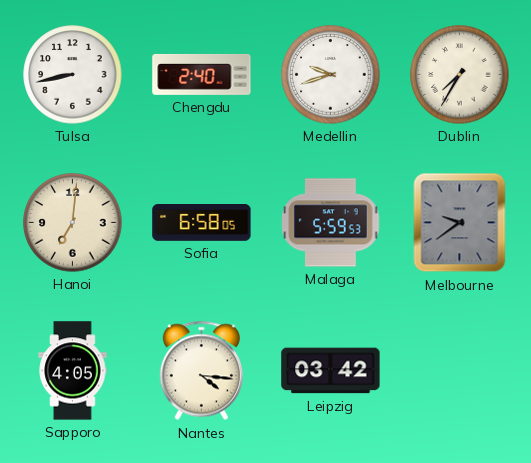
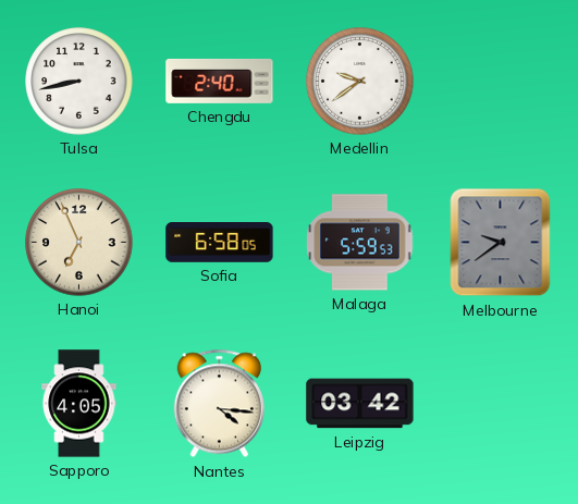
Medellin: 9:42 -> 9:39 (360, 82)
Dublin: 7:35 -> none (460, 75)
Hanoi: 7:01 -> 6:56 (79, 243)
